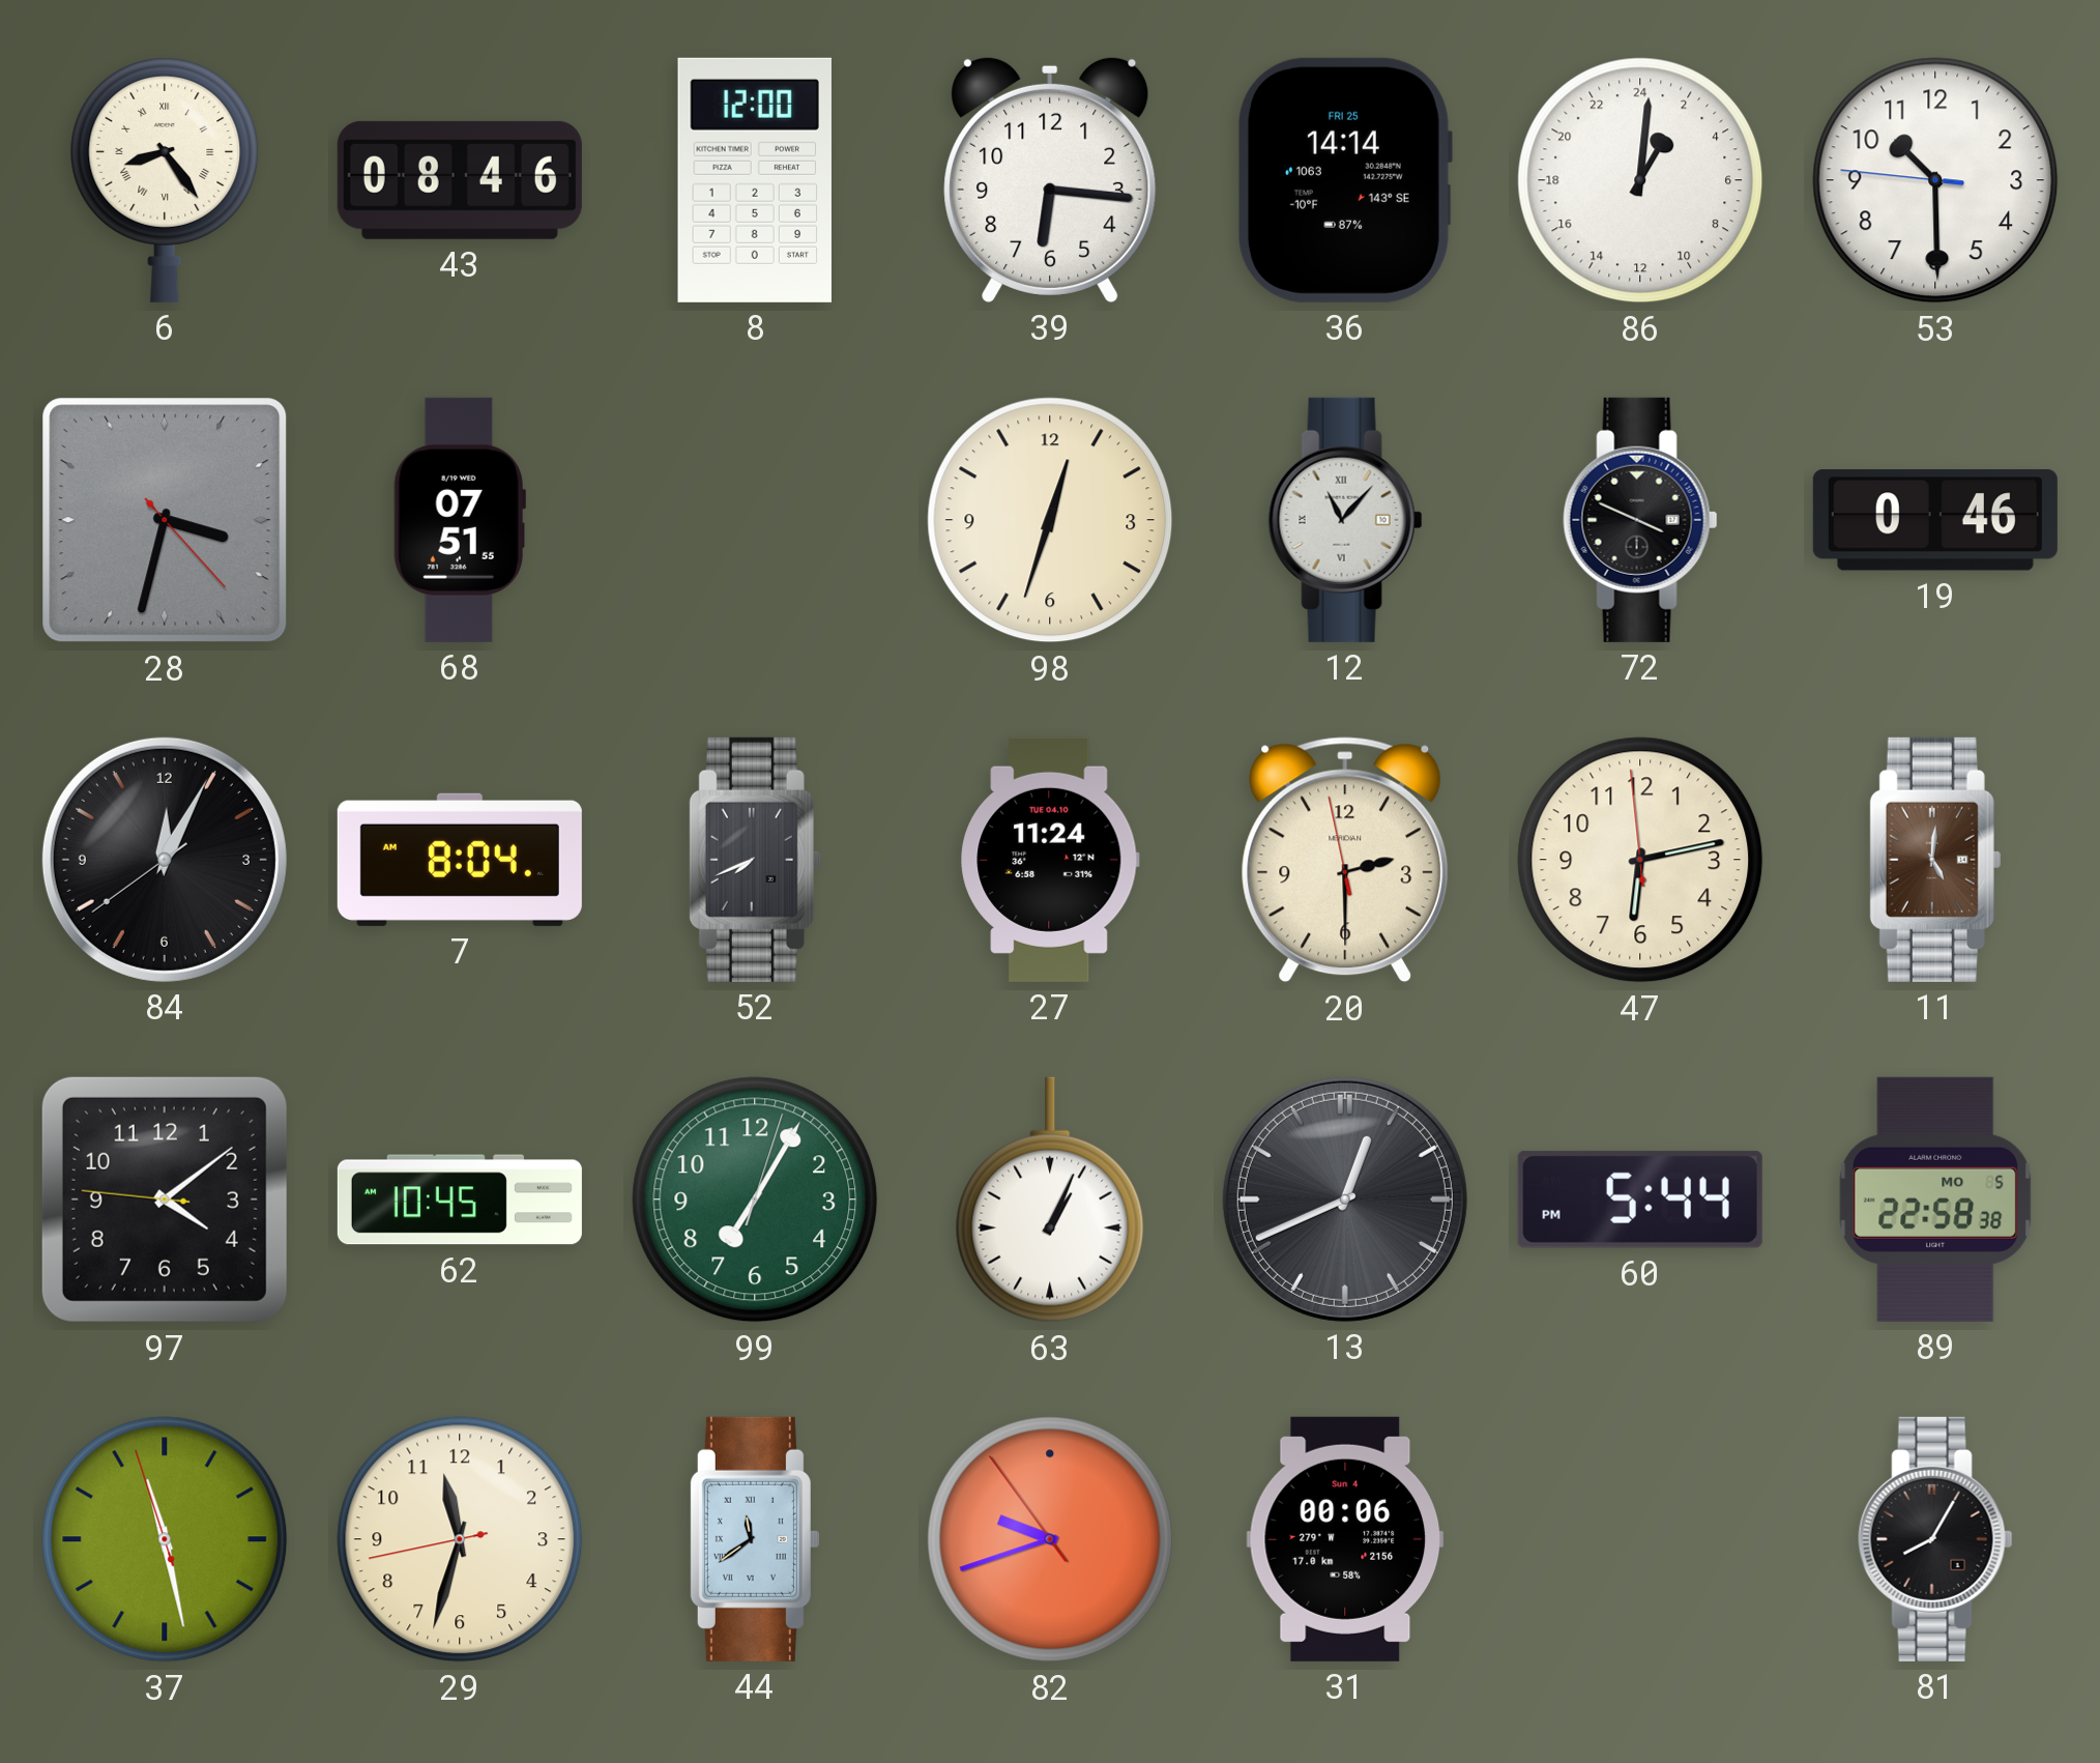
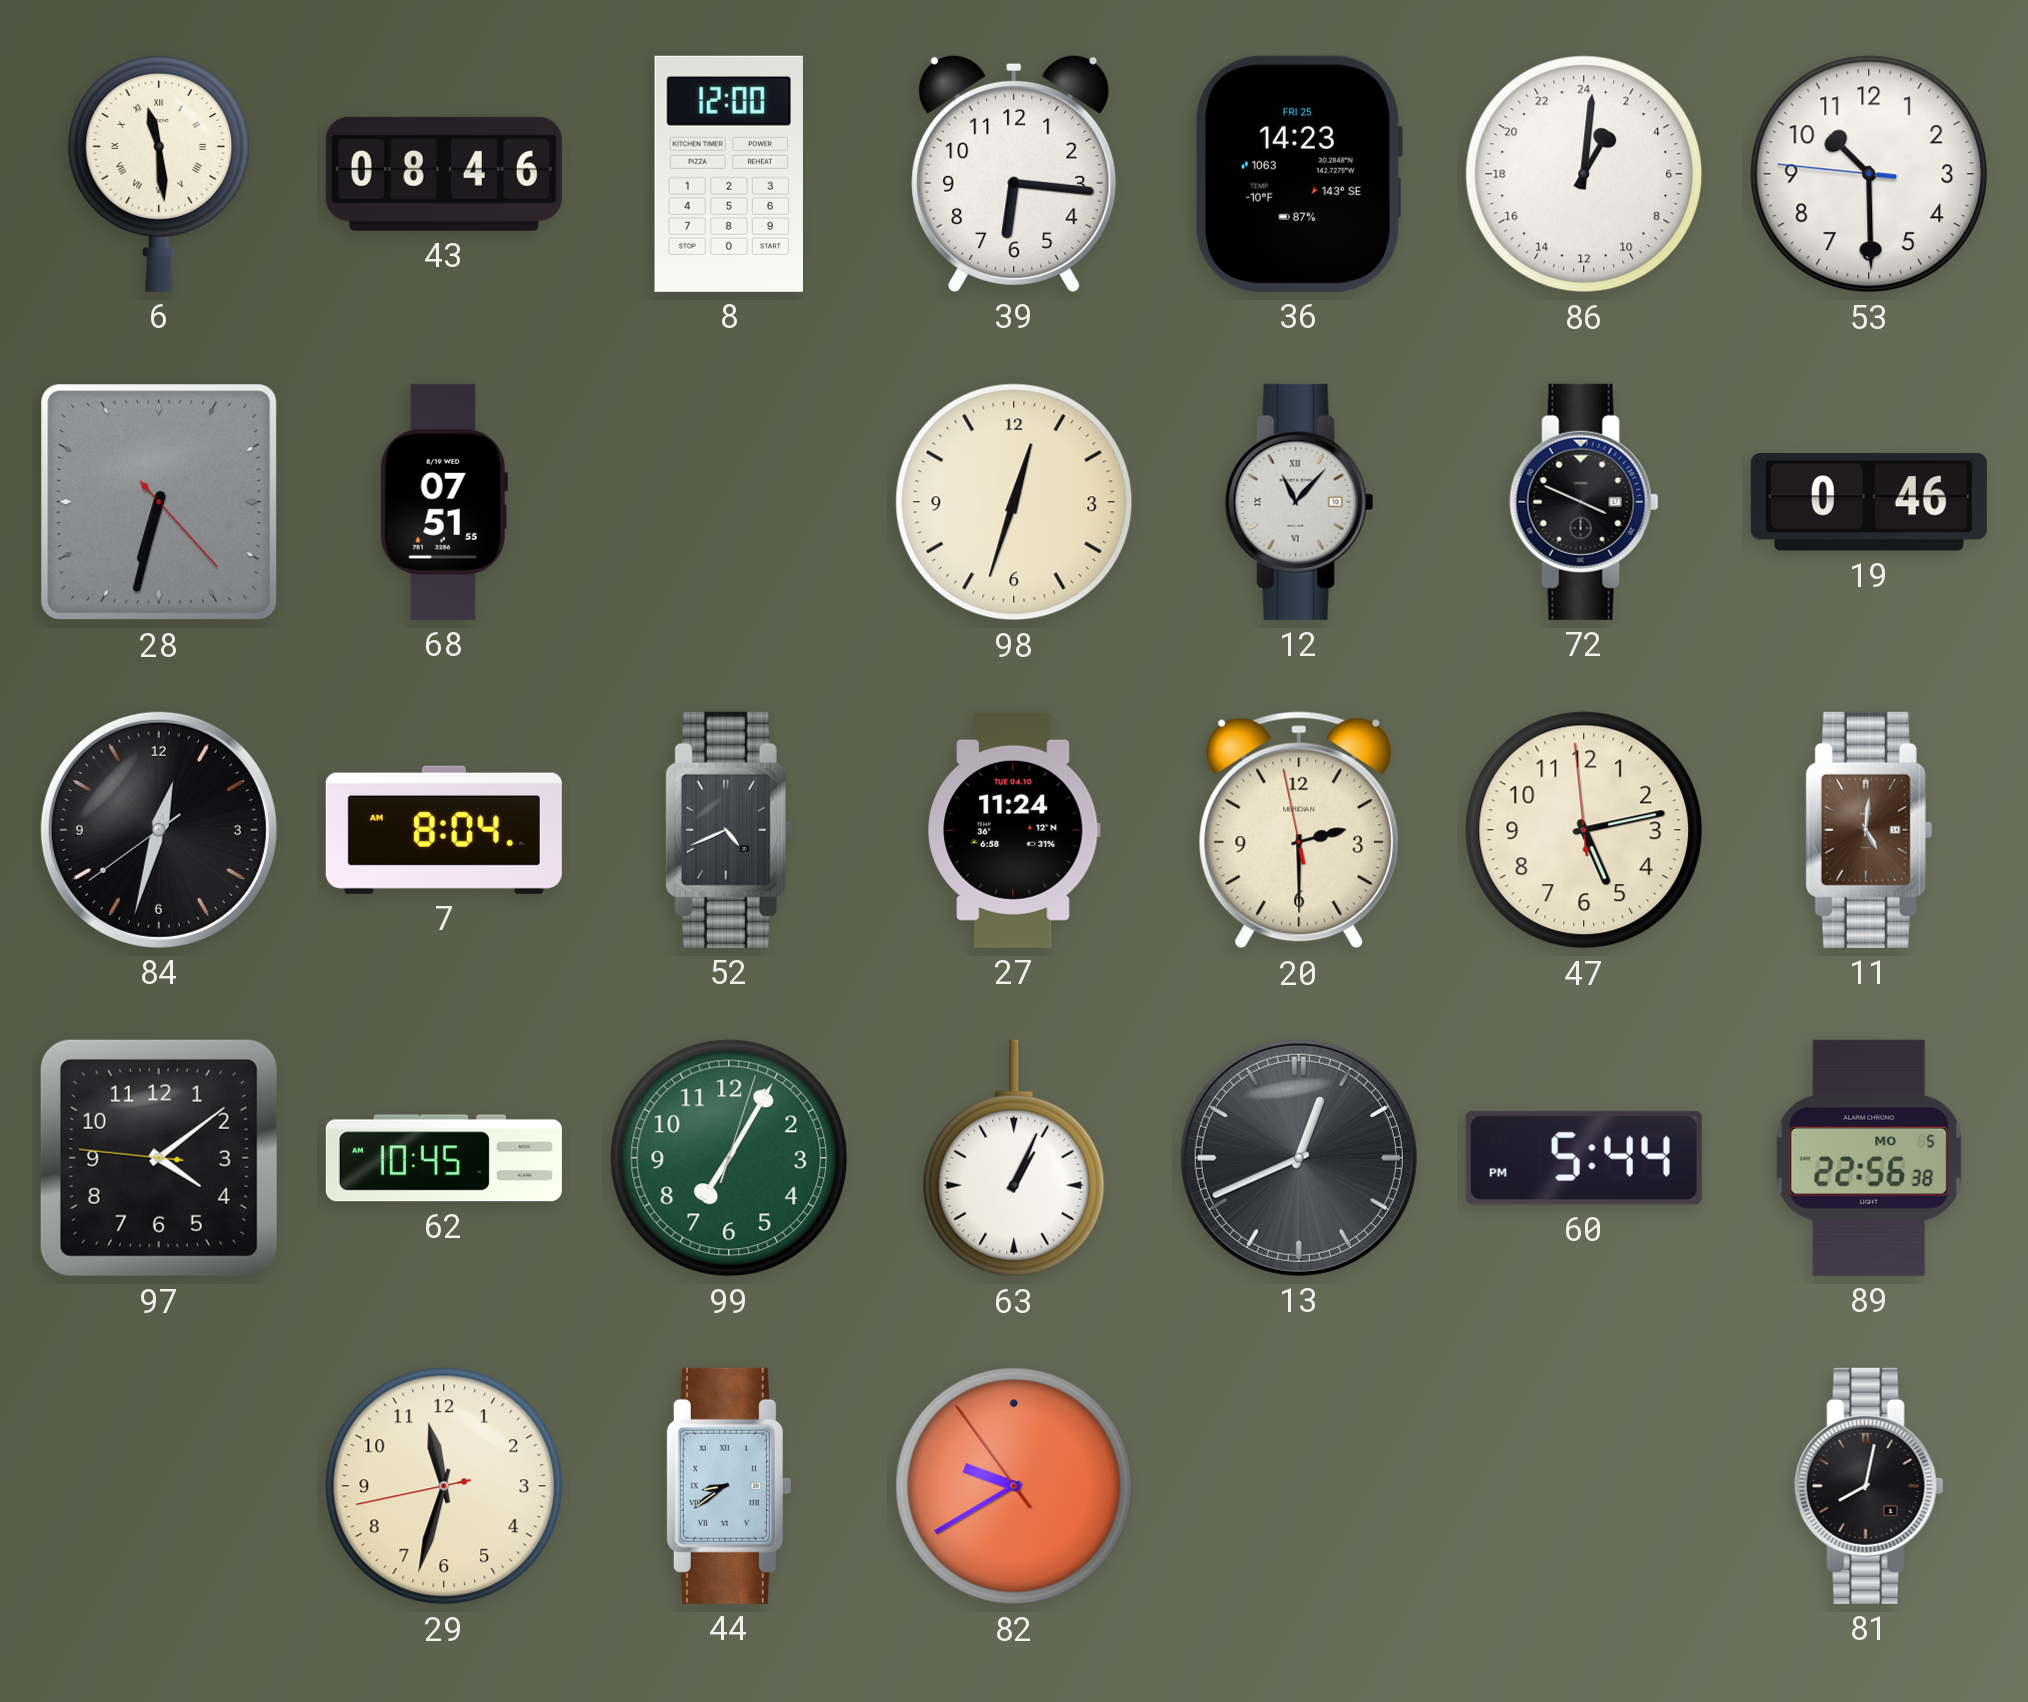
6: 8:24 -> 11:29 (159, 174)
36: 14:14 -> 14:23 (1298, 174)
28: 3:32 -> 6:32 (159, 502)
84: 12:04 -> 12:32 (159, 830)
52: 7:41 -> 4:41 (729, 830)
47: 6:12 -> 5:12 (1584, 830)
89: 22:58 -> 22:56 (1869, 1158)
37: 11:27 -> none (165, 1539)
44: 11:39 -> 8:39 (728, 1486)
82: 9:41 -> 9:39 (1014, 1486)
31: 00:06 -> none (1344, 1539)
81: 8:05 -> 8:02 (1869, 1486)
